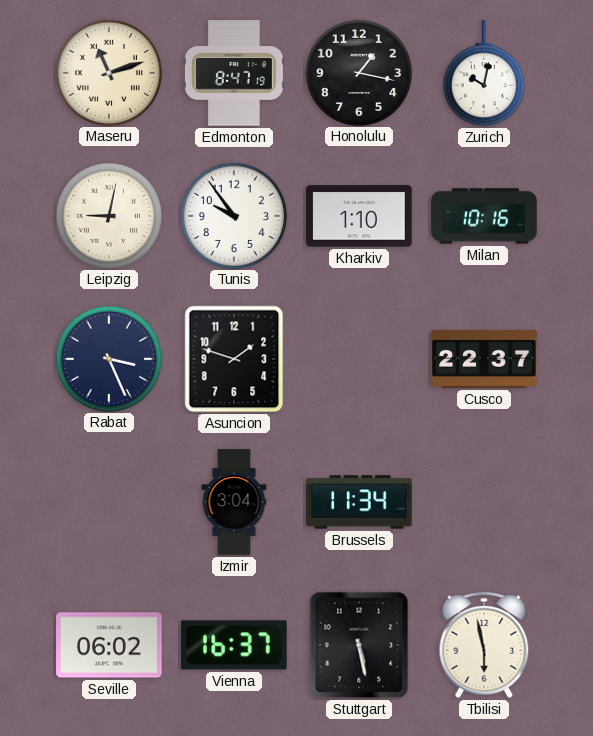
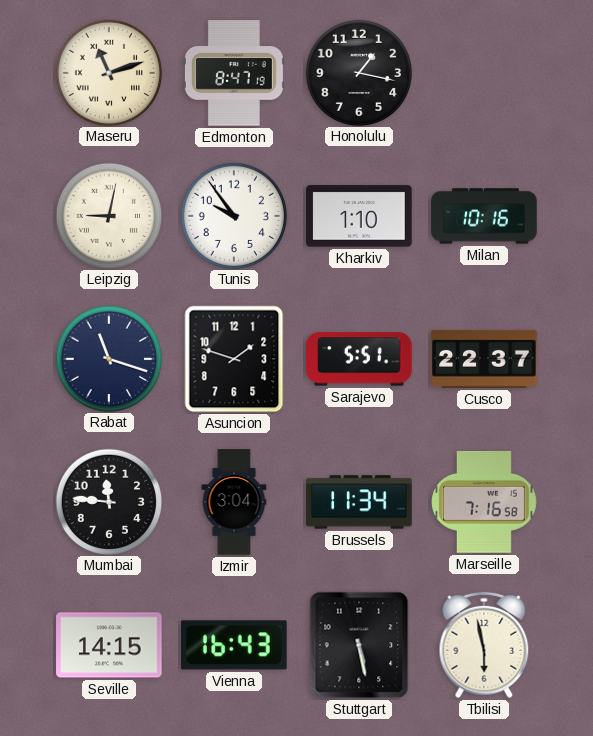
Zurich: 10:02 -> none (484, 74)
Rabat: 3:26 -> 11:18 (108, 358)
Sarajevo: none -> 5:51 (359, 359)
Mumbai: none -> 11:46 (108, 501)
Marseille: none -> 7:16 (484, 502)
Seville: 06:02 -> 14:15 (109, 645)
Vienna: 16:37 -> 16:43 (234, 645)
